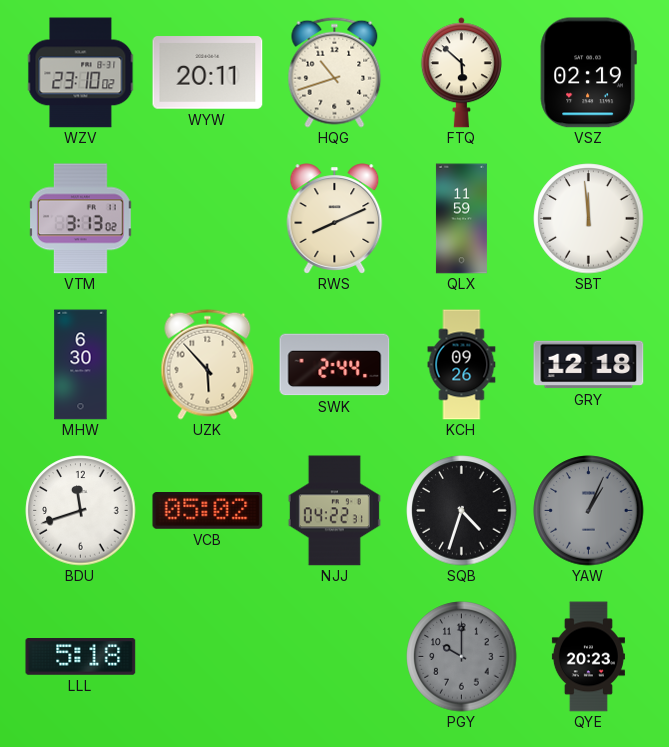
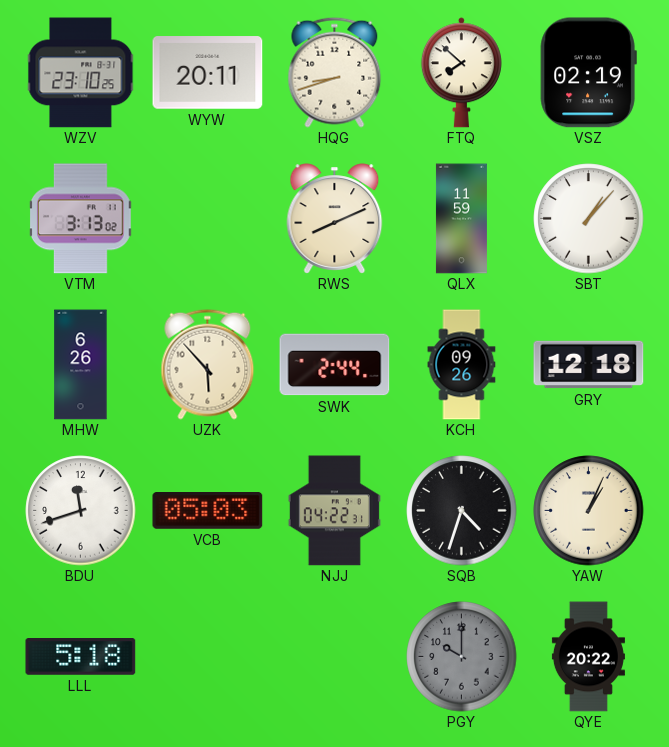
WZV: 23:10:02 -> 23:10:25 (81, 73)
HQG: 10:42 -> 8:42 (335, 72)
FTQ: 5:52 -> 7:52 (461, 73)
SBT: 11:59 -> 1:07 (589, 219)
MHW: 6:30 -> 6:26 (81, 365)
VCB: 05:02 -> 05:03 (208, 511)
YAW dial: grey -> cream (589, 511)
QYE: 20:23 -> 20:22 (588, 657)
